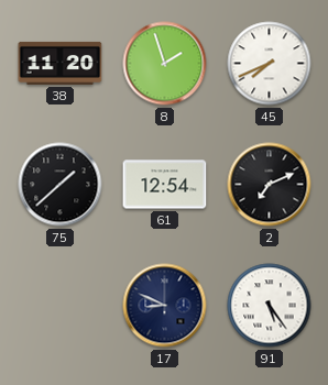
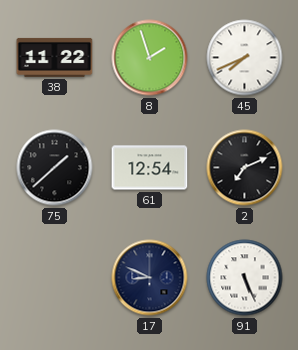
38: 11:20 -> 11:22 (55, 57)
91: 5:24 -> 5:26 (245, 278)
